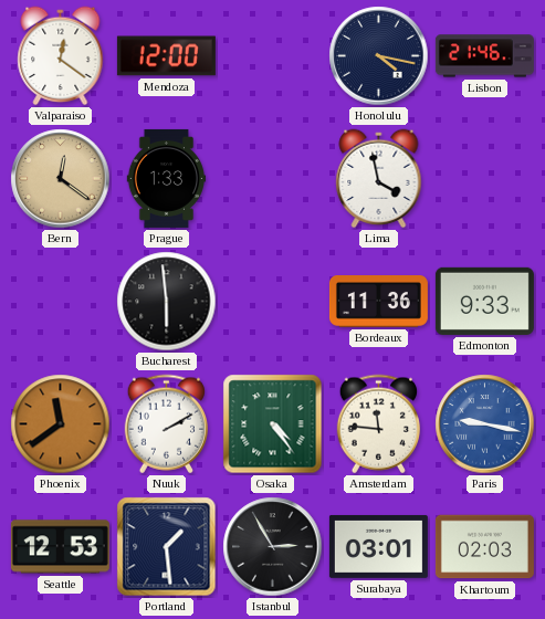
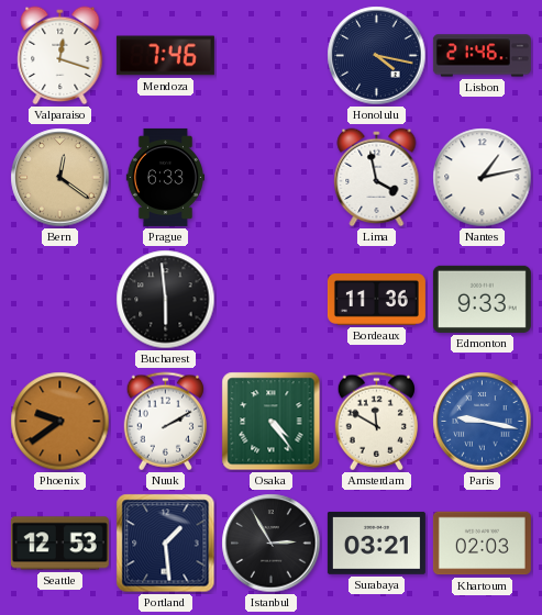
Valparaiso: 12:21 -> 12:18 (60, 56)
Mendoza: 12:00 -> 7:46 (165, 56)
Prague: 1:33 -> 6:33 (166, 177)
Nantes: none -> 1:13 (483, 178)
Phoenix: 11:39 -> 9:39 (60, 422)
Amsterdam: 11:46 -> 11:50 (376, 422)
Surabaya: 03:01 -> 03:21 (376, 543)
